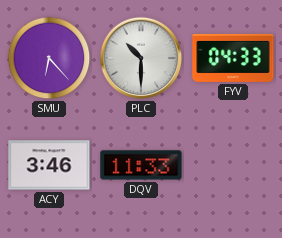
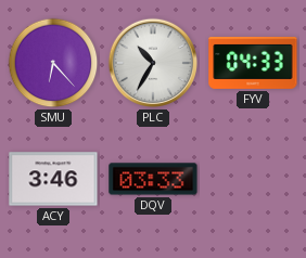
PLC: 10:30 -> 10:35 (153, 63)
DQV: 11:33 -> 03:33 (153, 179)
